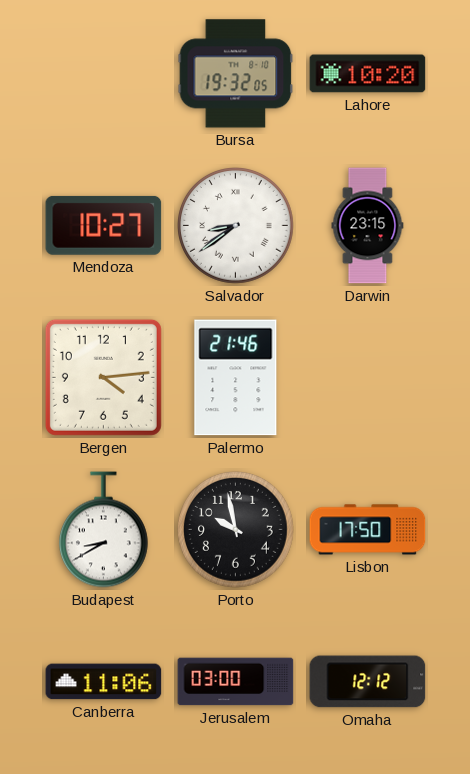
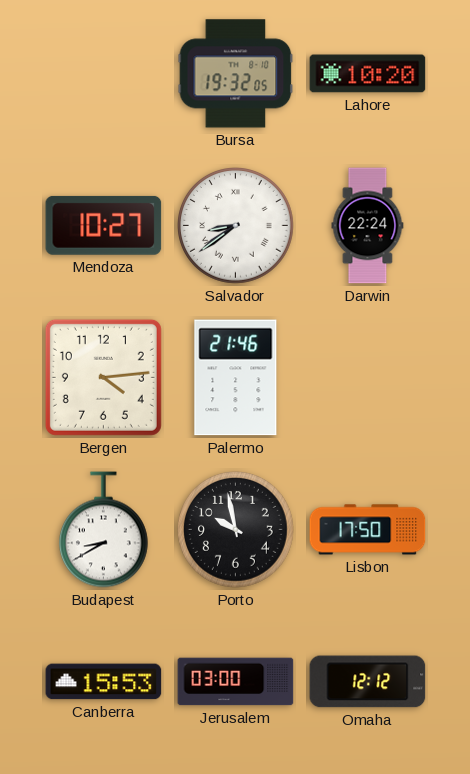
Darwin: 23:15 -> 22:24 (368, 226)
Canberra: 11:06 -> 15:53 (104, 682)
